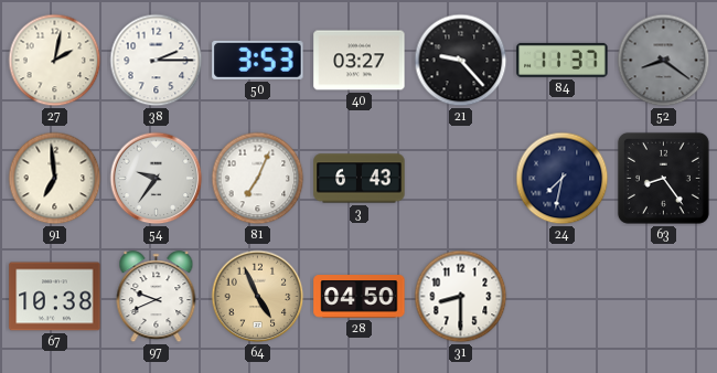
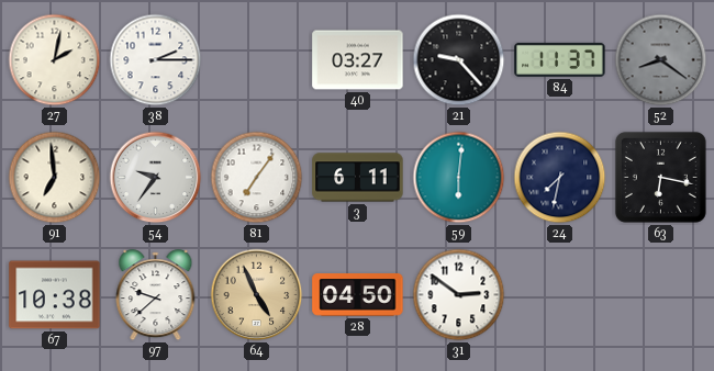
50: 3:53 -> none (258, 60)
81: 7:04 -> 7:06 (257, 178)
3: 6:43 -> 6:11 (358, 178)
59: none -> 6:01 (459, 178)
63: 8:24 -> 6:17 (660, 177)
97: 9:41 -> 9:38 (156, 295)
31: 8:30 -> 2:51 (459, 295)
